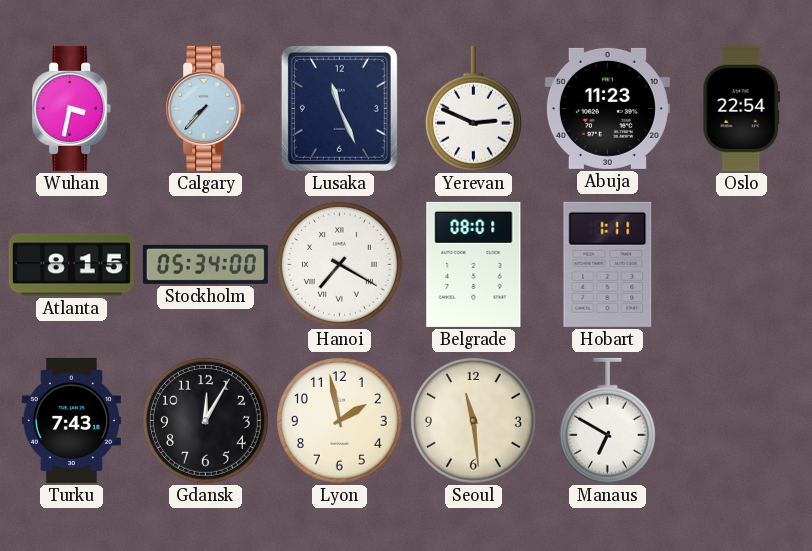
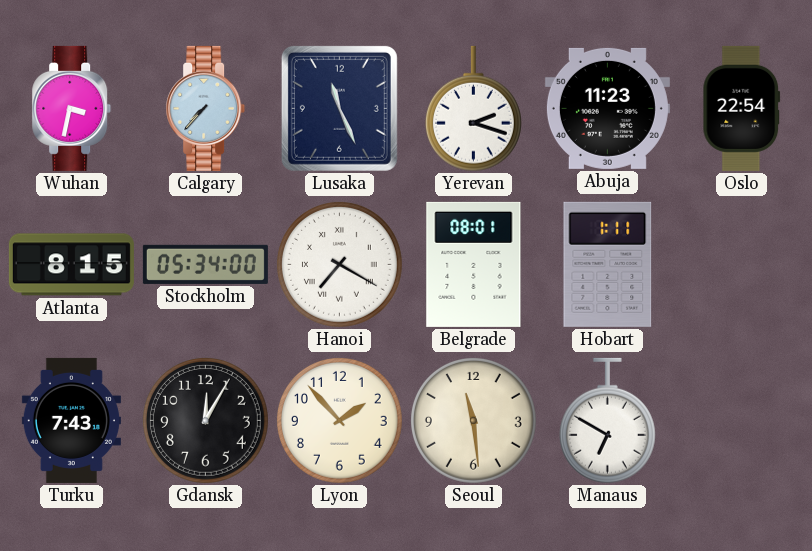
Yerevan: 2:49 -> 2:18 (473, 109)
Lyon: 1:58 -> 1:53 (339, 420)
